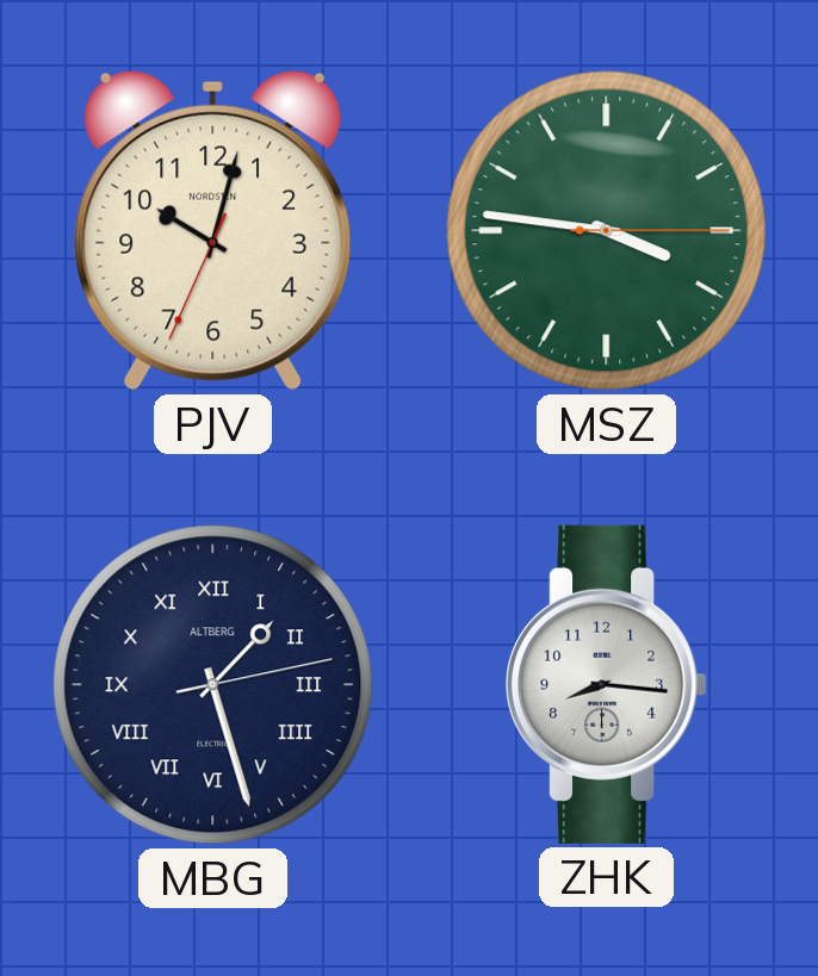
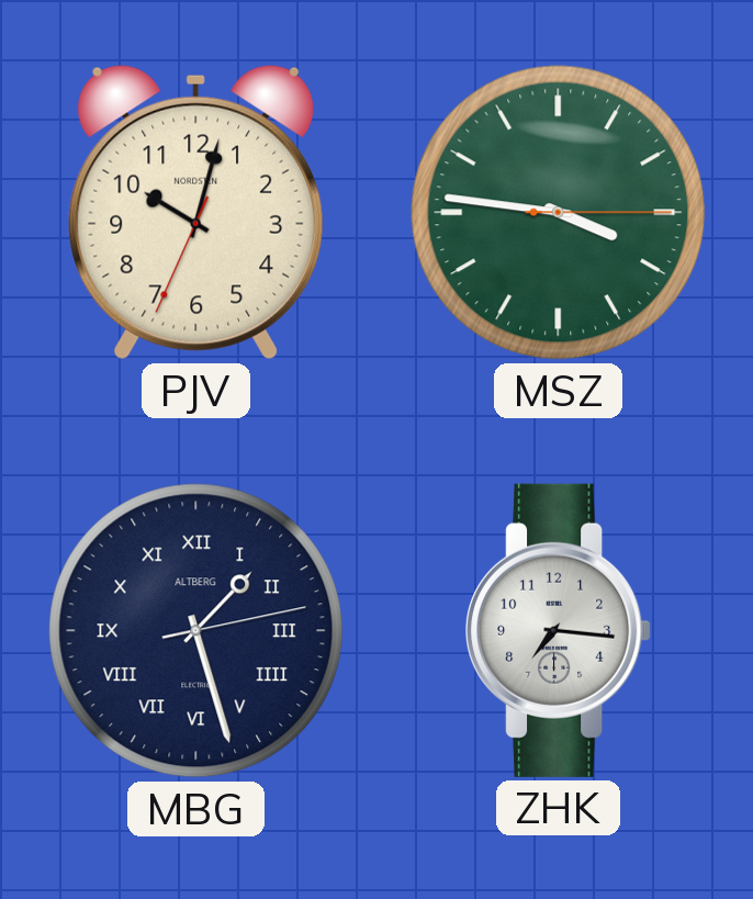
ZHK: 8:16 -> 7:16 (559, 630)
